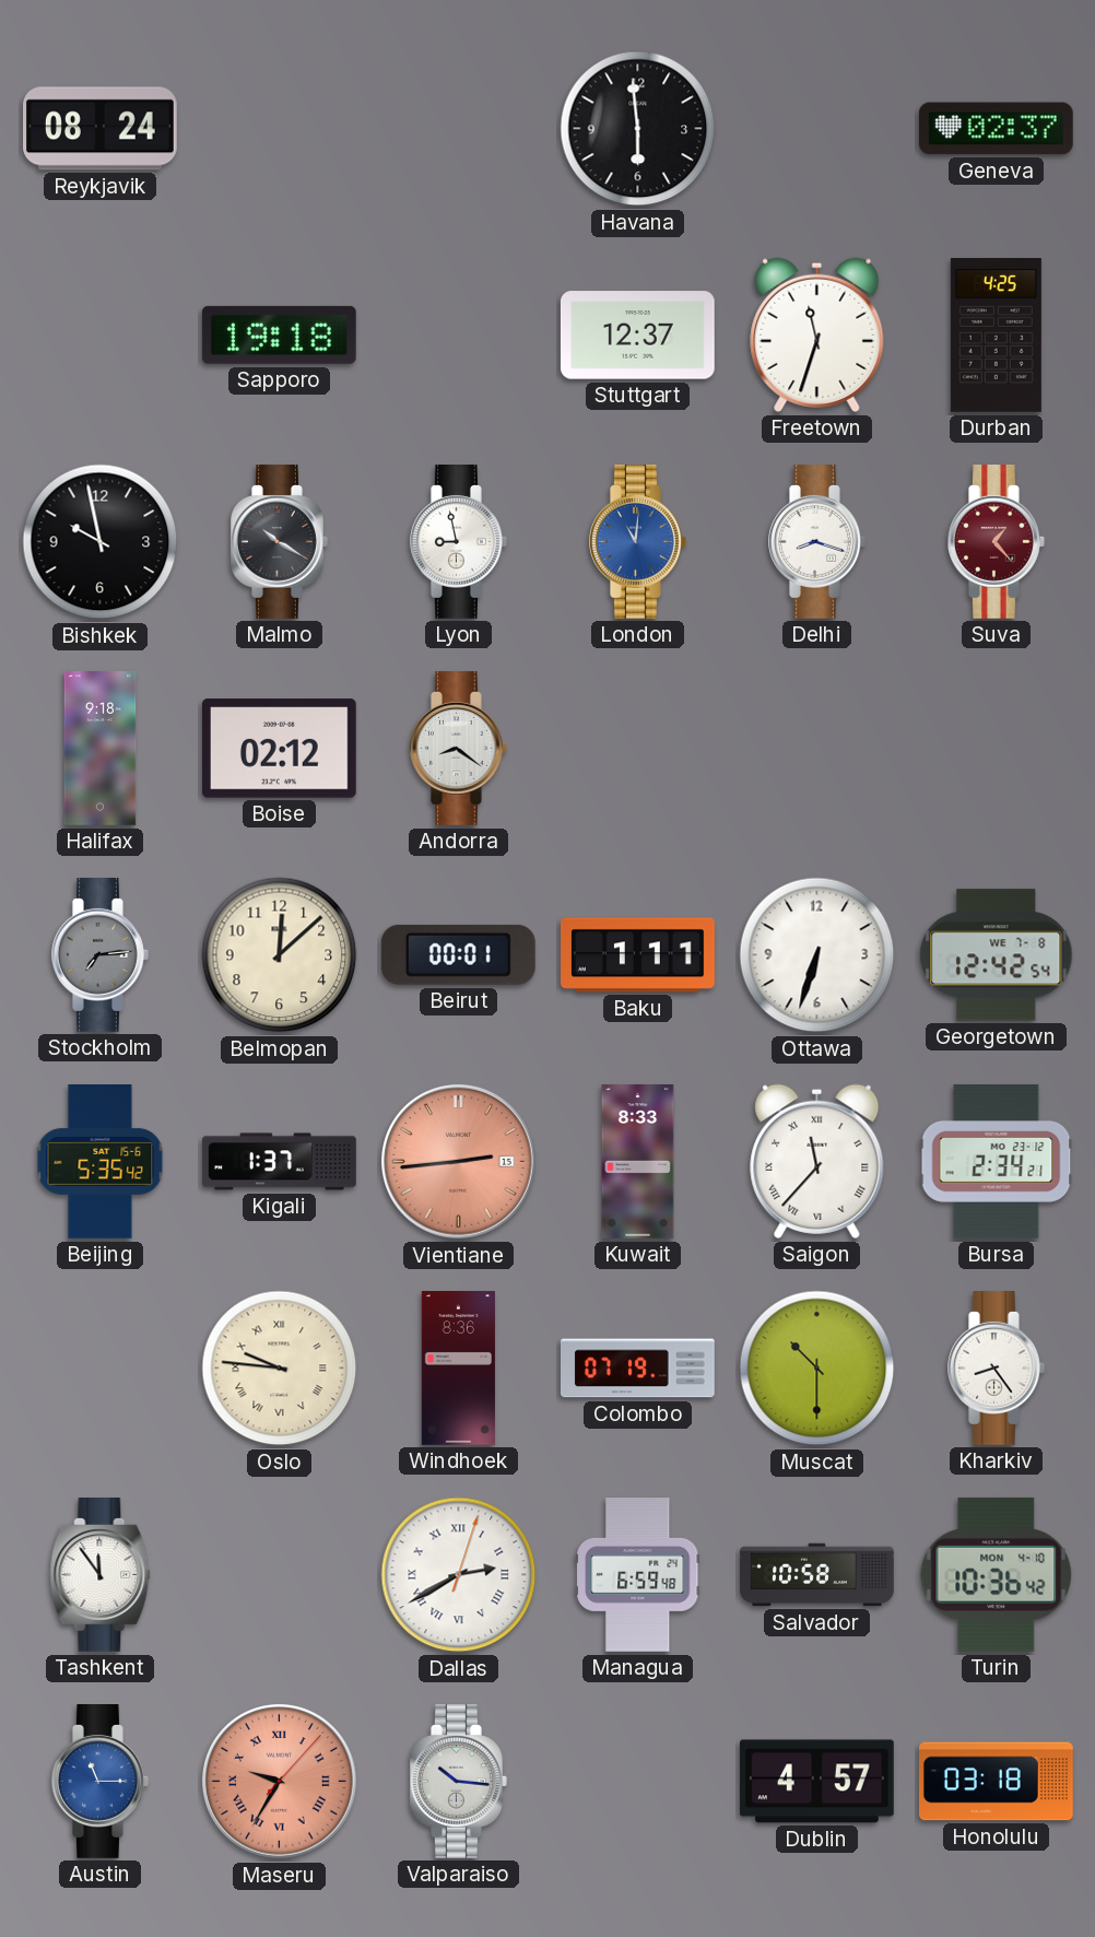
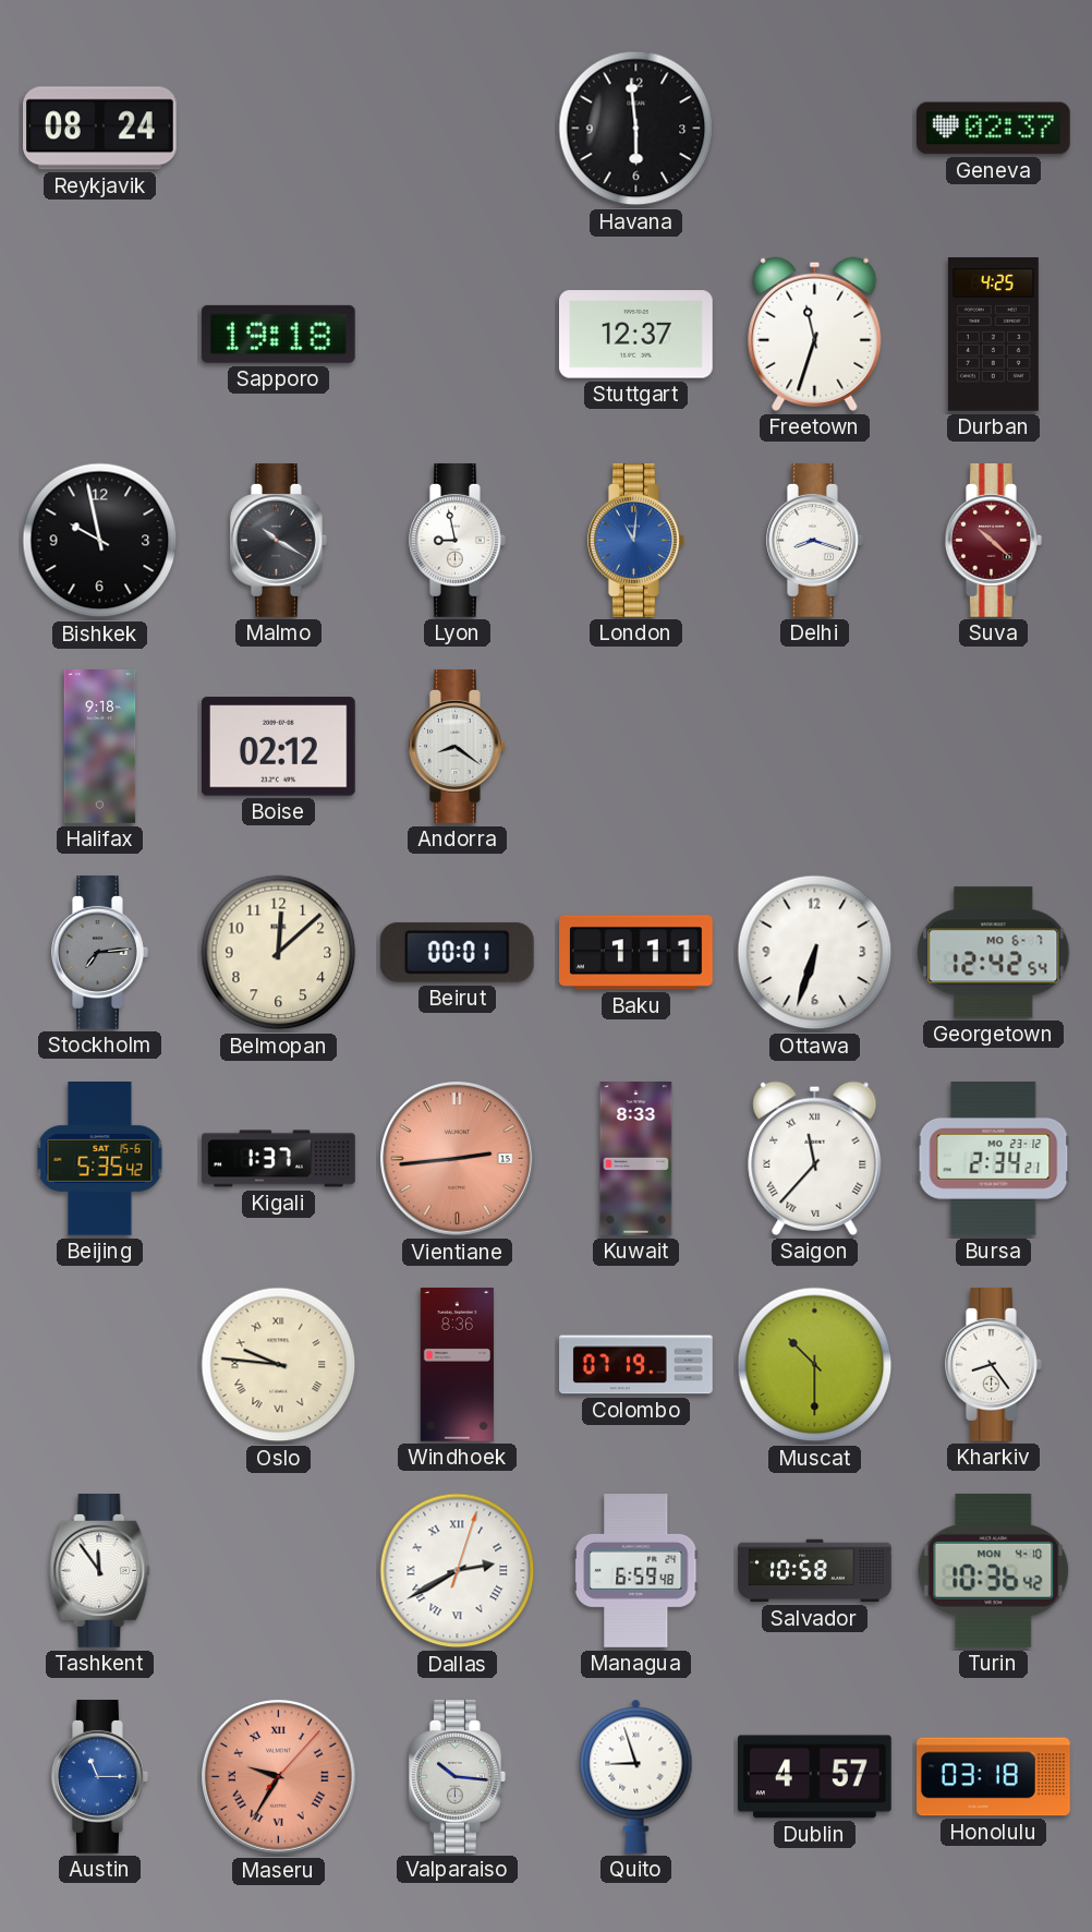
Suva: 1:23 -> 10:22 (994, 541)
Georgetown date: WE 7-8 -> MO 6-7 (994, 953)
Quito: none -> 8:57 (636, 1776)
